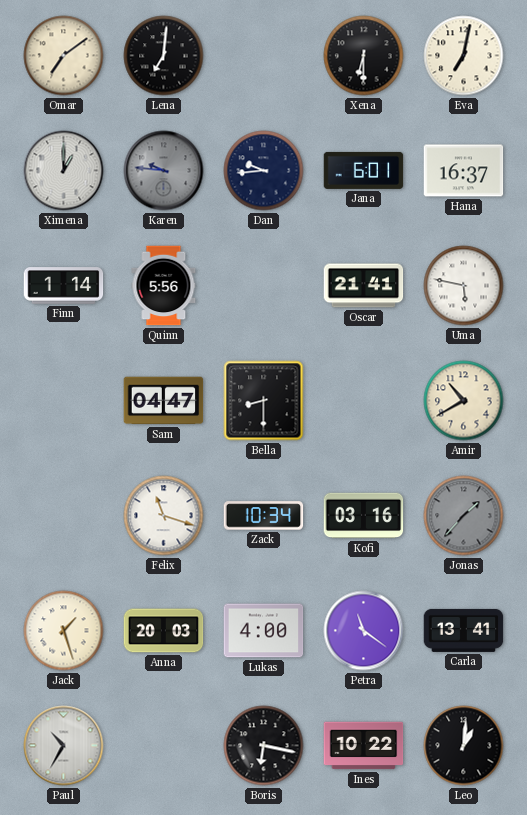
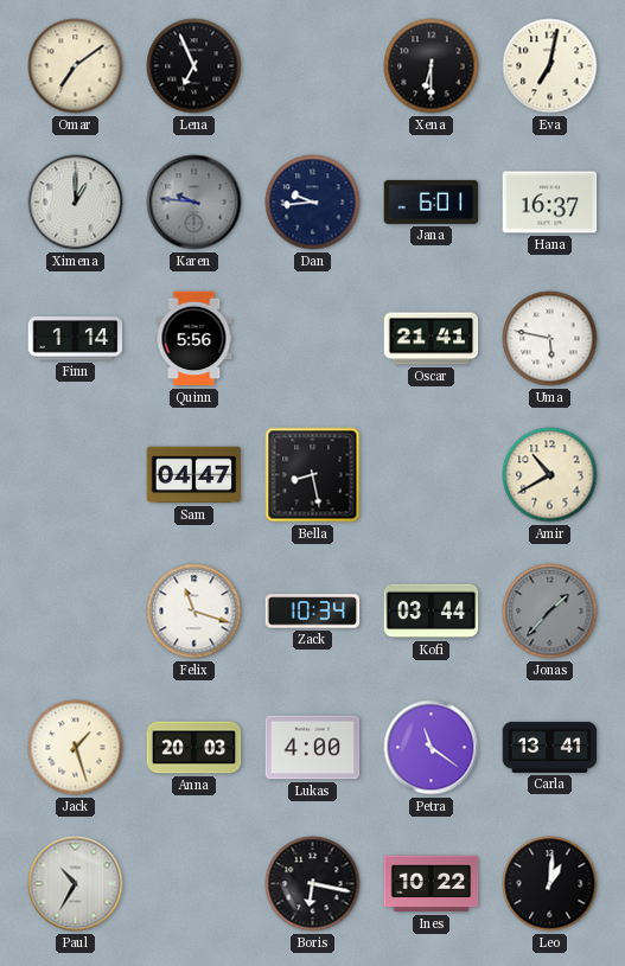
Lena: 7:01 -> 6:56 (194, 66)
Bella: 8:30 -> 8:28 (313, 475)
Kofi: 03:16 -> 03:44 (432, 612)
